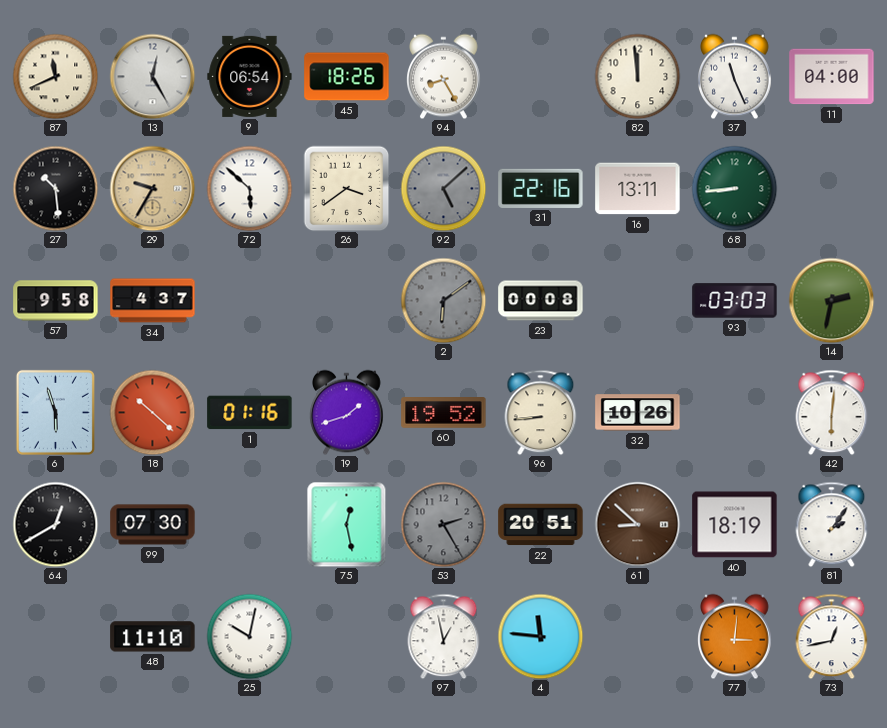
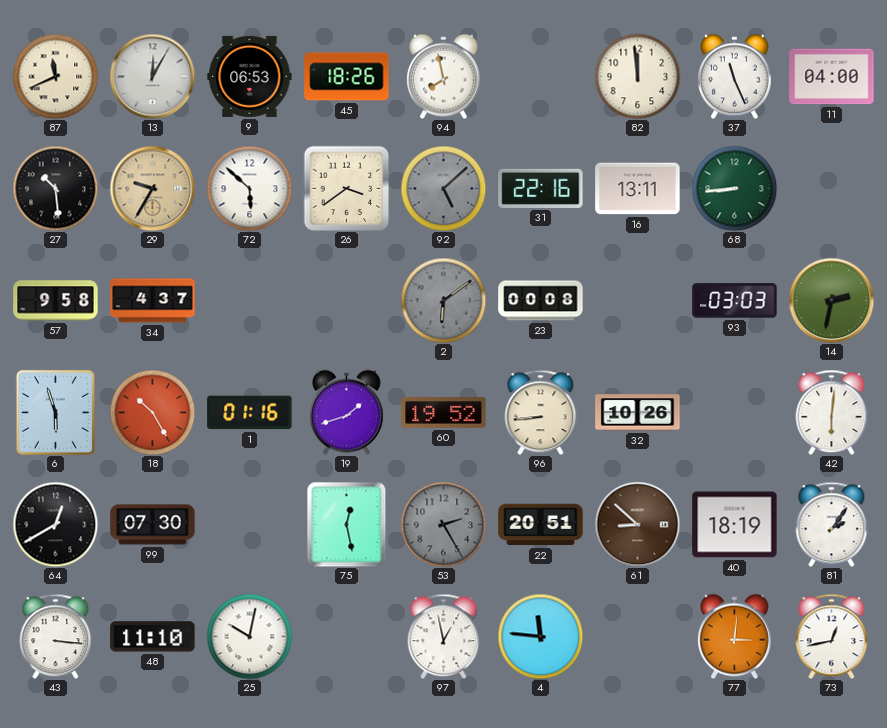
13: 12:25 -> 12:05 (152, 76)
9: 06:54 -> 06:53 (250, 76)
94: 8:25 -> 7:58 (444, 76)
18: 10:22 -> 10:25 (152, 412)
43: none -> 3:16 (56, 636)
